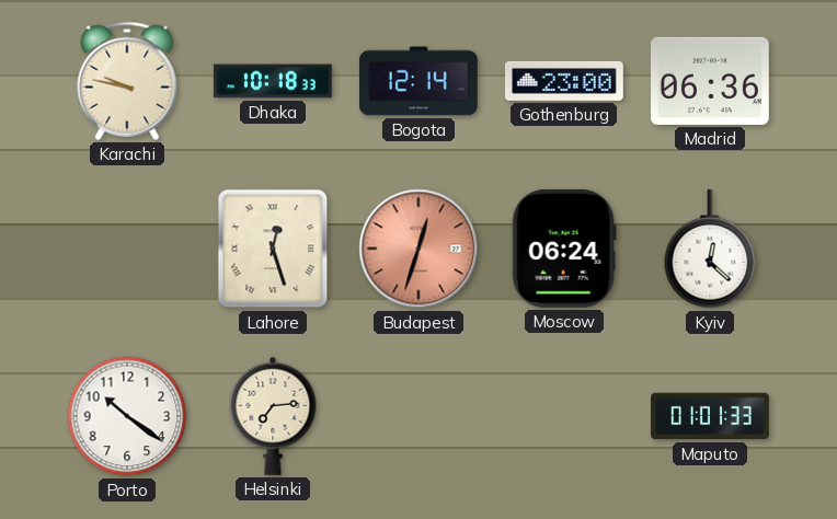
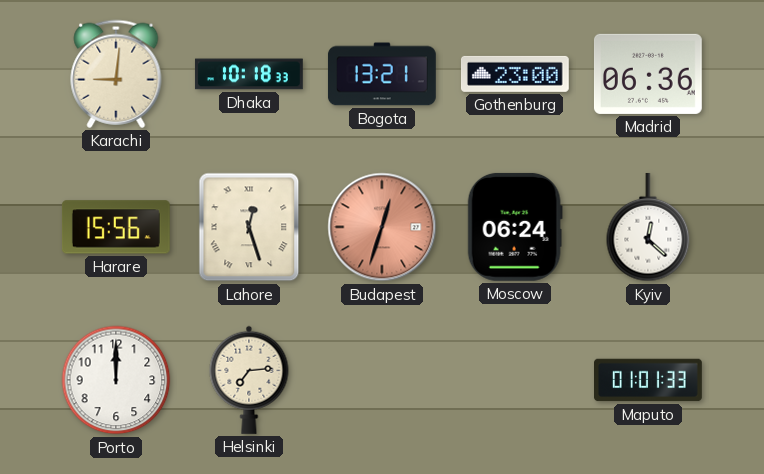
Karachi: 9:47 -> 9:01 (116, 74)
Bogota: 12:14 -> 13:21 (382, 74)
Harare: none -> 15:56 (116, 227)
Porto: 10:21 -> 12:00 (116, 380)
